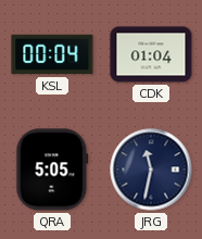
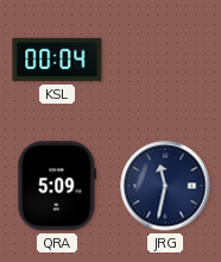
CDK: 01:04 -> none (151, 54)
QRA: 5:05 -> 5:09 (57, 186)
